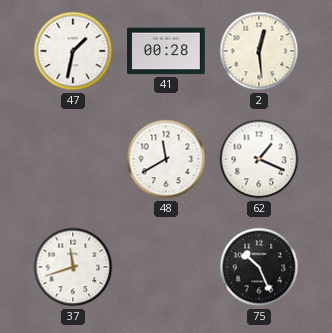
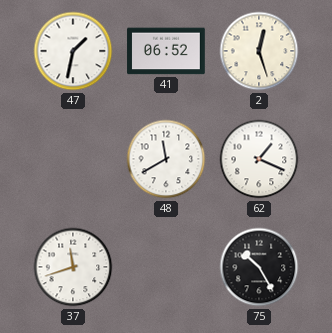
41: 00:28 -> 06:52 (166, 51)
2: 12:29 -> 12:27 (259, 51)
75: 10:26 -> 10:25 (259, 267)
